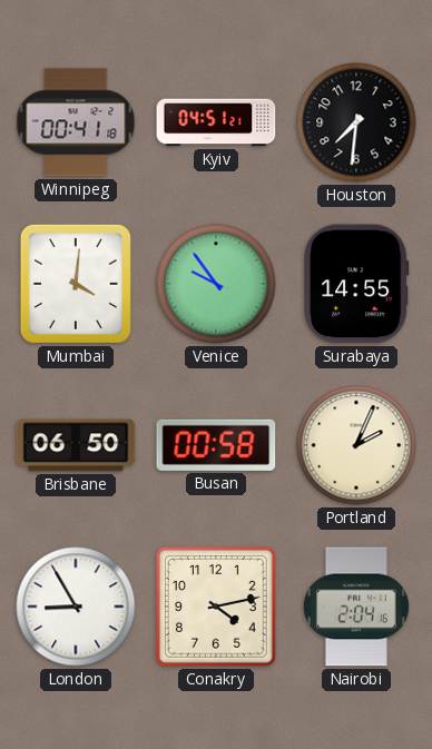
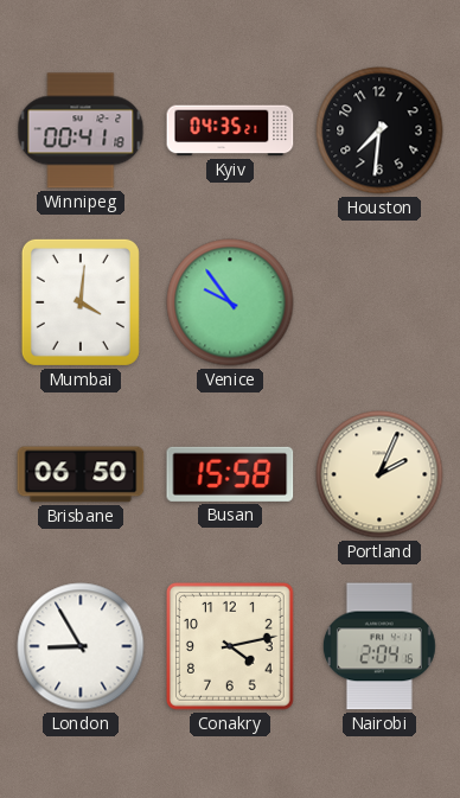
Kyiv: 04:51 -> 04:35 (230, 130)
Surabaya: 14:55 -> none (356, 284)
Busan: 00:58 -> 15:58 (230, 474)
